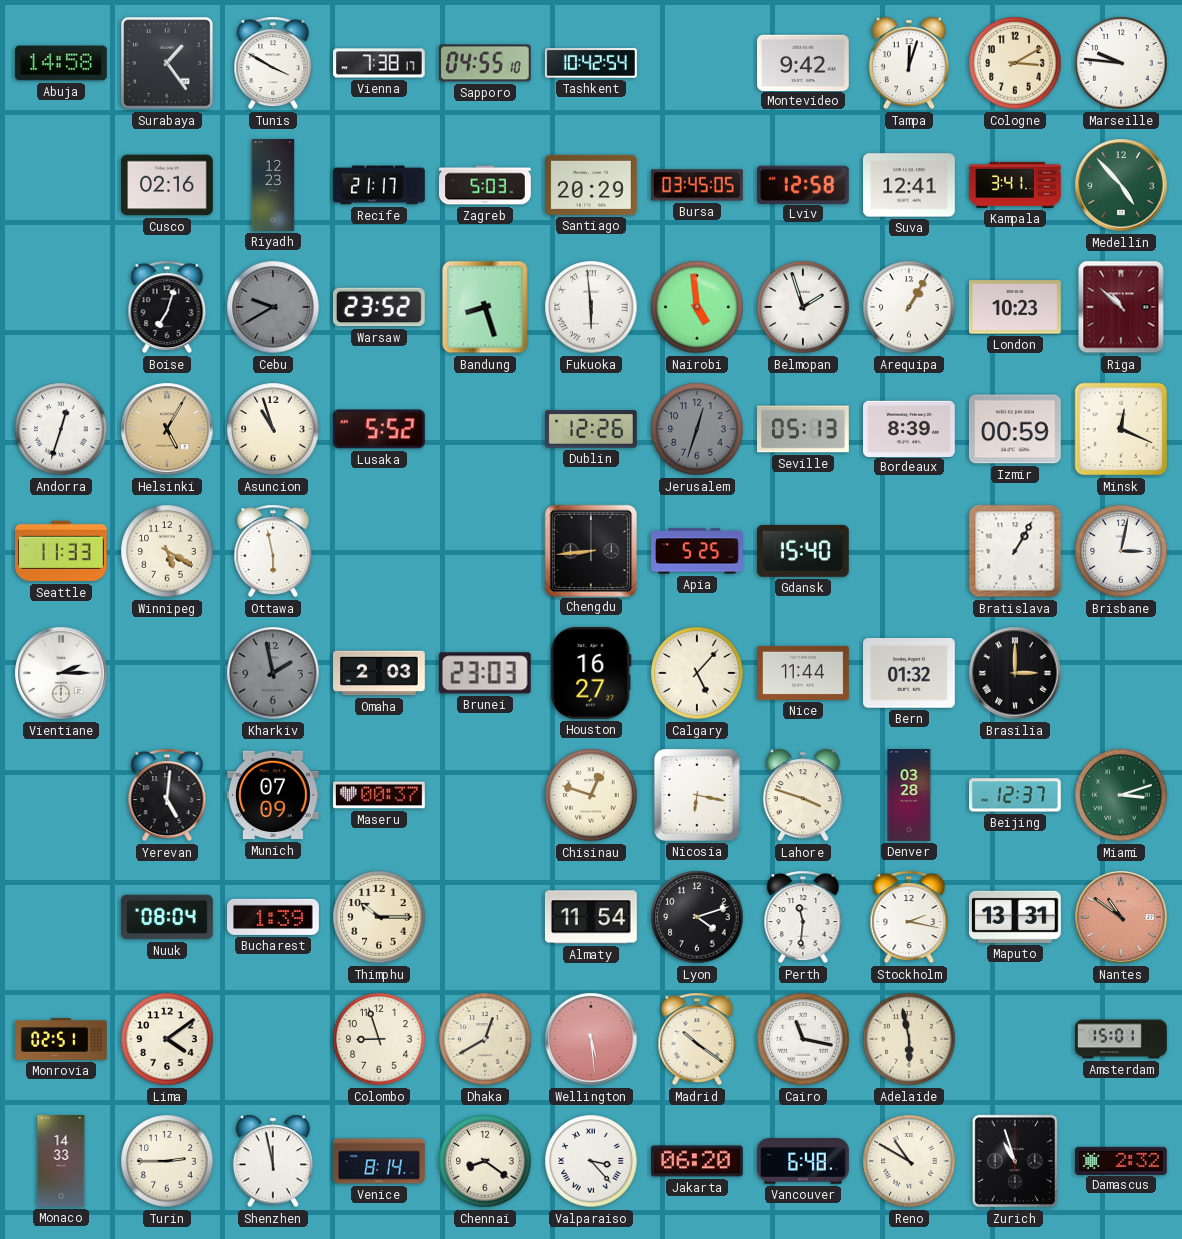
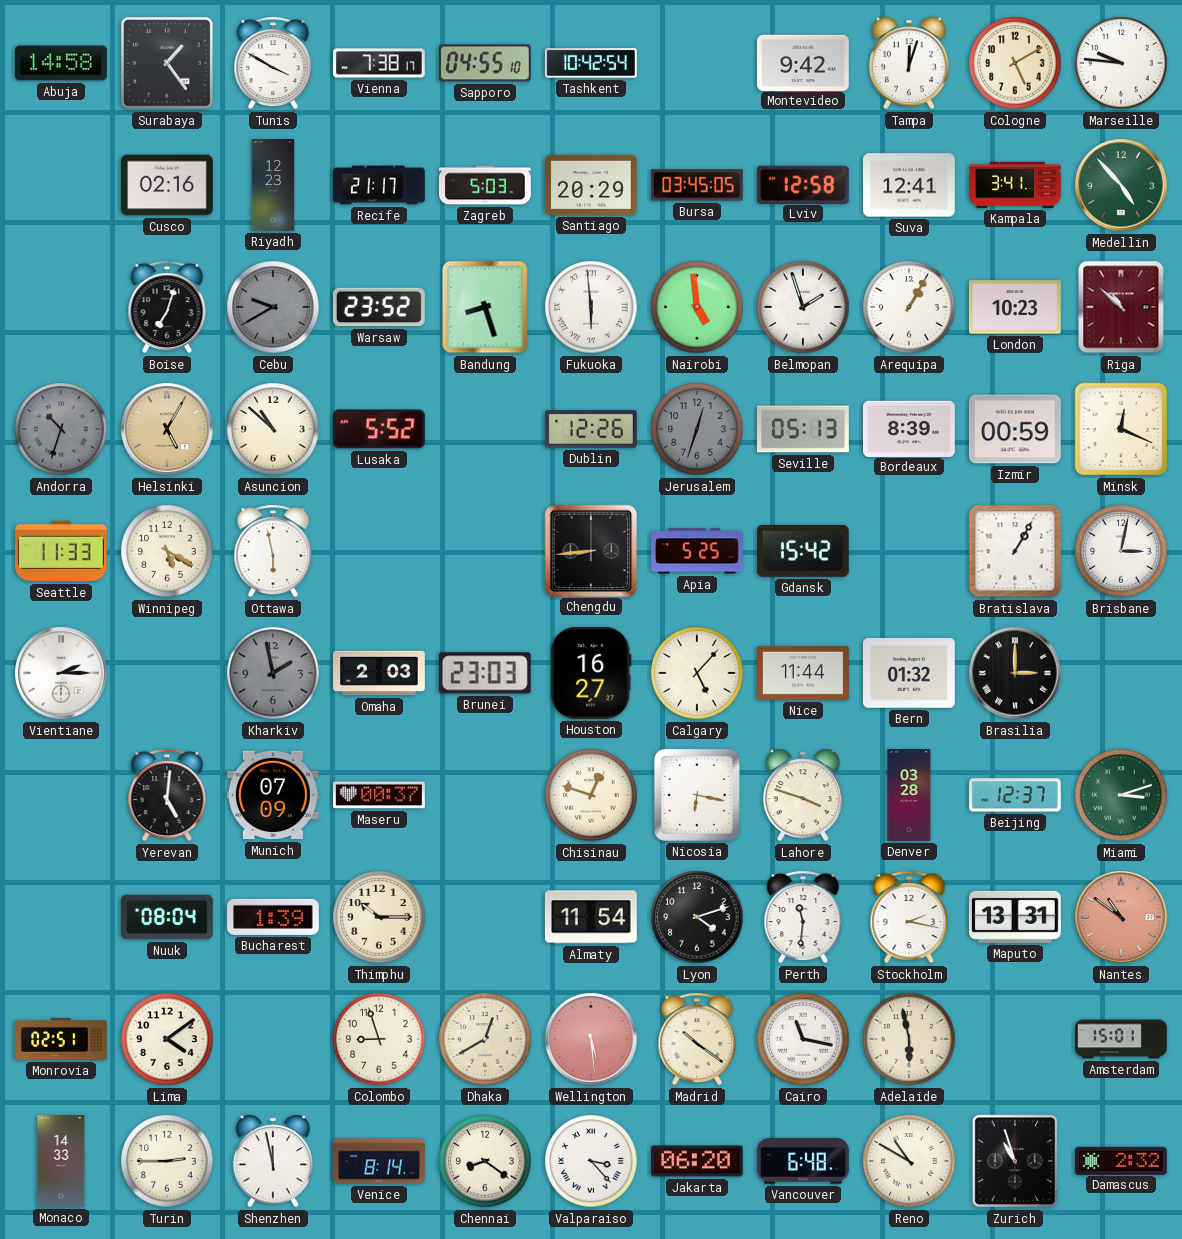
Cologne: 3:10 -> 5:10 (1015, 63)
Andorra: 12:33 -> 10:33 (61, 429)
Andorra dial: white -> grey (61, 429)
Asuncion: 10:57 -> 10:52 (273, 429)
Gdansk: 15:40 -> 15:42 (803, 551)
